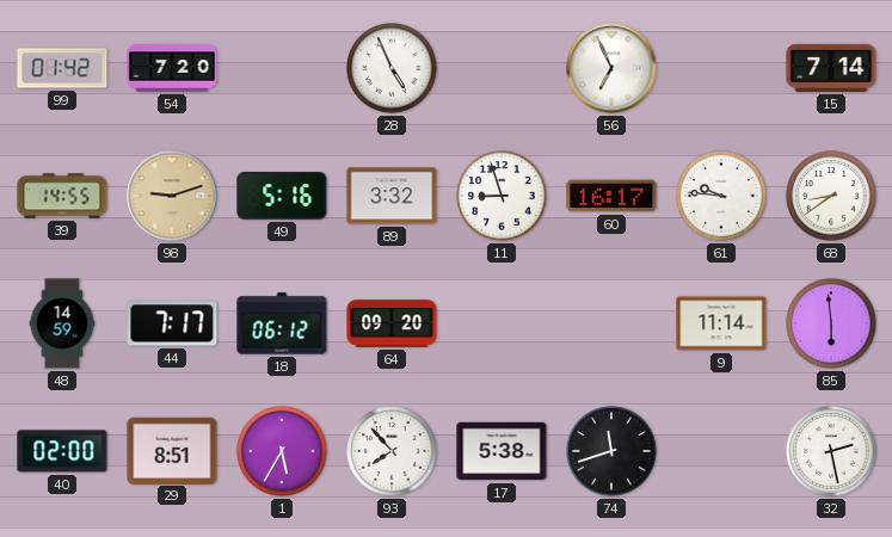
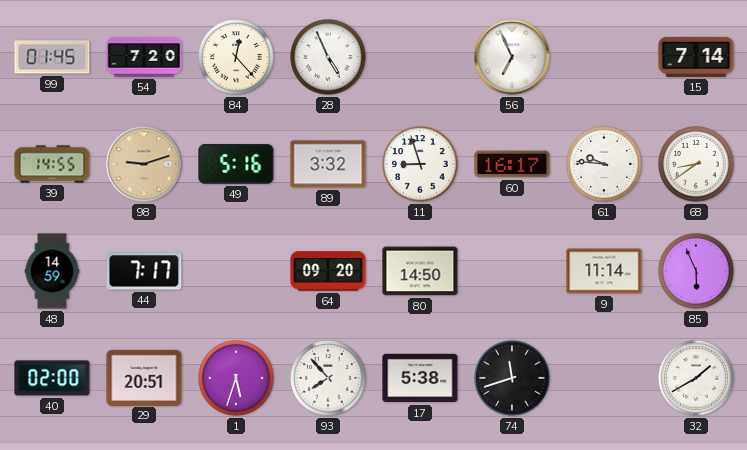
99: 01:42 -> 01:45 (52, 57)
84: none -> 12:23 (236, 57)
18: 06:12 -> none (282, 323)
80: none -> 14:50 (420, 271)
85: 5:59 -> 5:56 (696, 271)
29: 8:51 -> 20:51 (144, 377)
1: 5:35 -> 5:33 (236, 378)
32: 2:28 -> 1:40 (696, 378)
